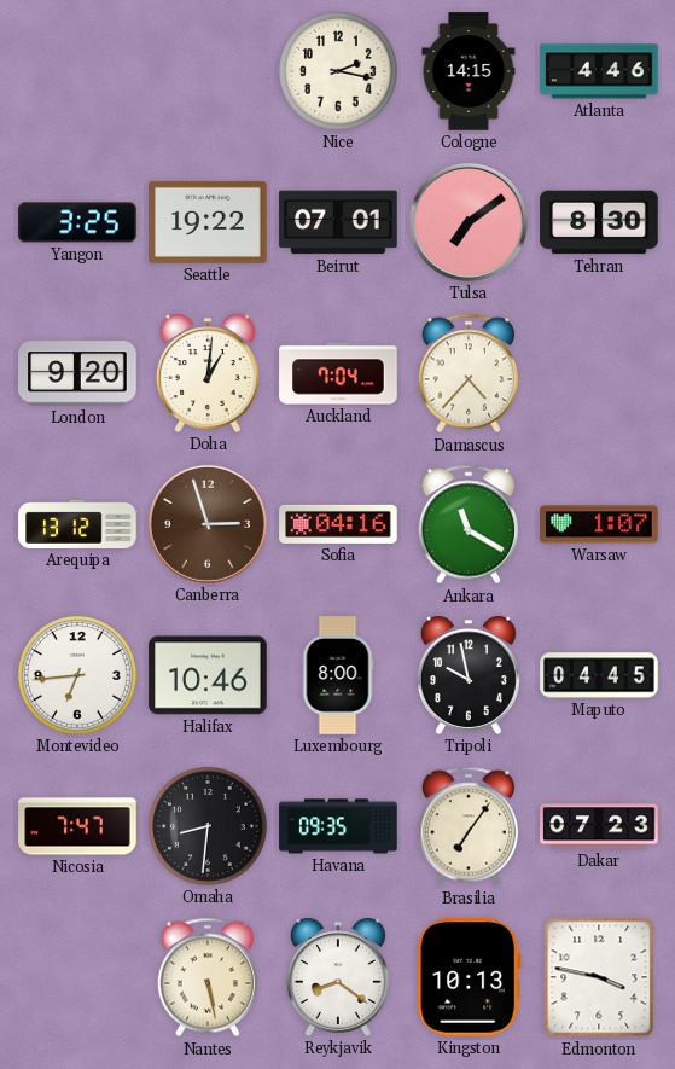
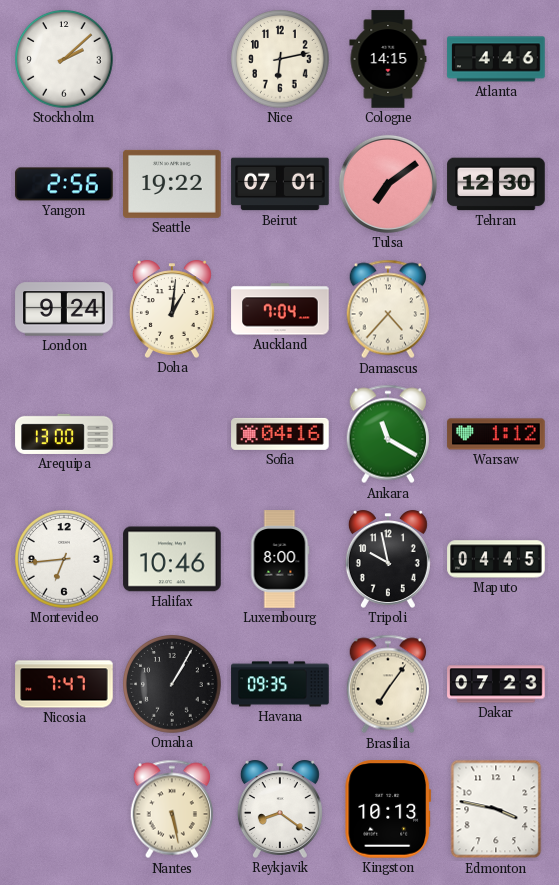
Stockholm: none -> 2:08 (65, 60)
Nice: 2:17 -> 6:13 (281, 60)
Yangon: 3:25 -> 2:56 (64, 184)
Tehran: 8:30 -> 12:30 (496, 184)
London: 9:20 -> 9:24 (64, 309)
Arequipa: 13:12 -> 13:00 (64, 434)
Canberra: 2:57 -> none (208, 524)
Warsaw: 1:07 -> 1:12 (496, 434)
Omaha: 8:31 -> 1:05 (173, 685)
